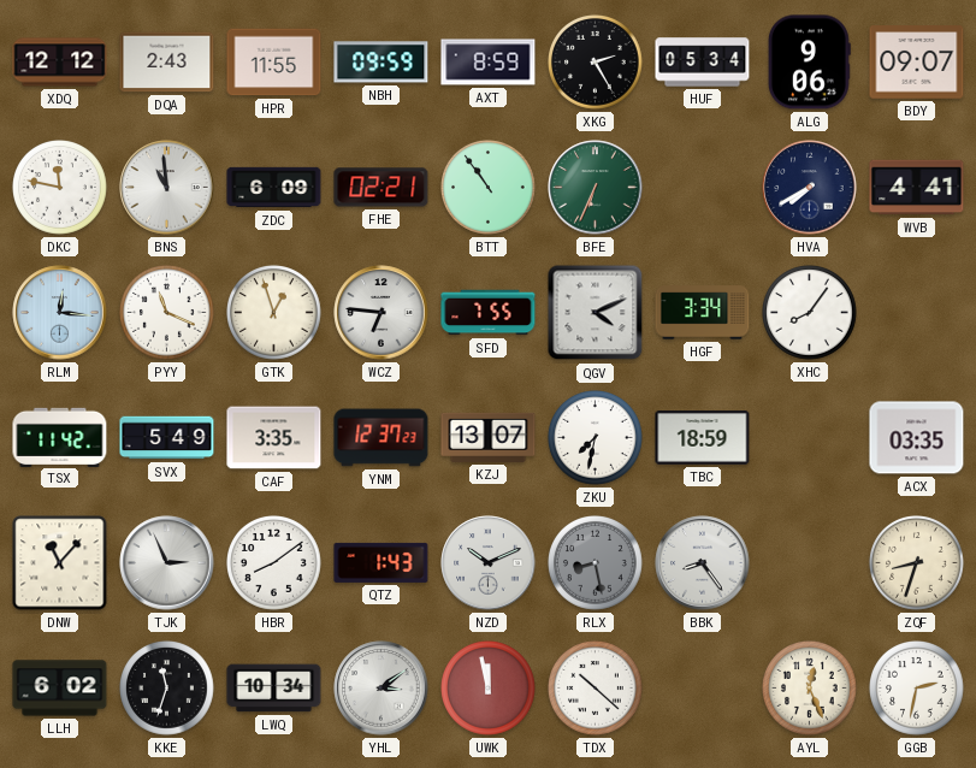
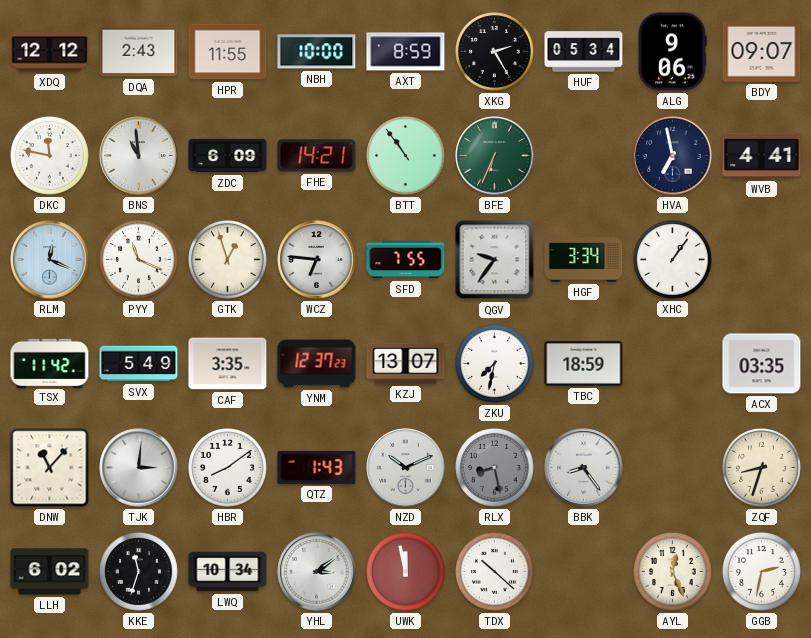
NBH: 09:59 -> 10:00 (317, 52)
FHE: 02:21 -> 14:21 (317, 156)
HVA: 7:40 -> 6:58 (673, 156)
RLM: 12:16 -> 12:19 (50, 260)
QGV: 4:11 -> 9:36 (495, 260)
XHC: 8:06 -> 1:06 (673, 260)
TJK: 2:56 -> 3:01 (139, 468)
